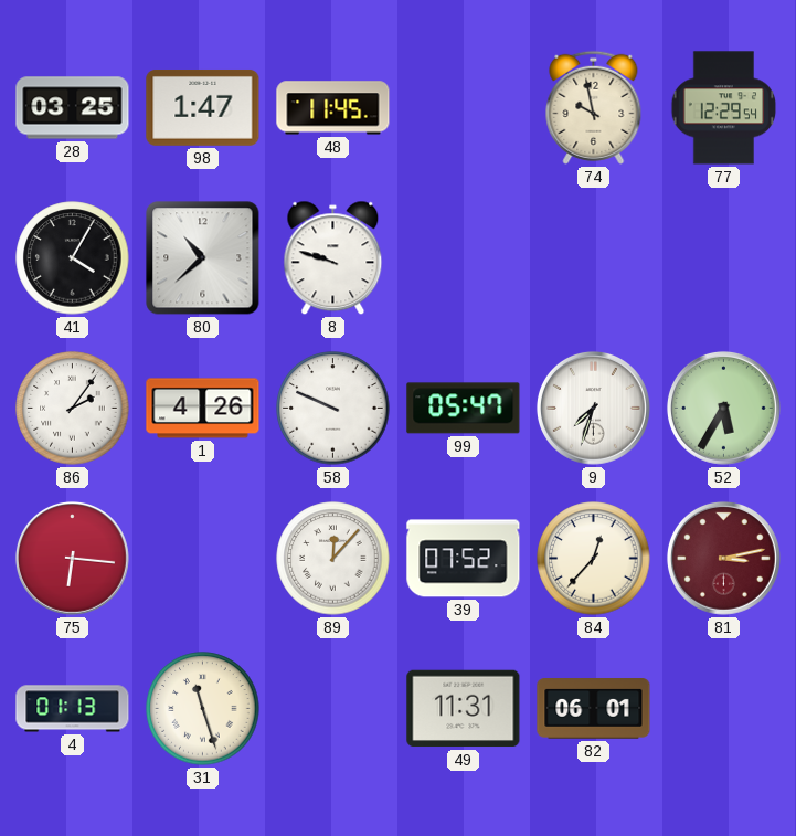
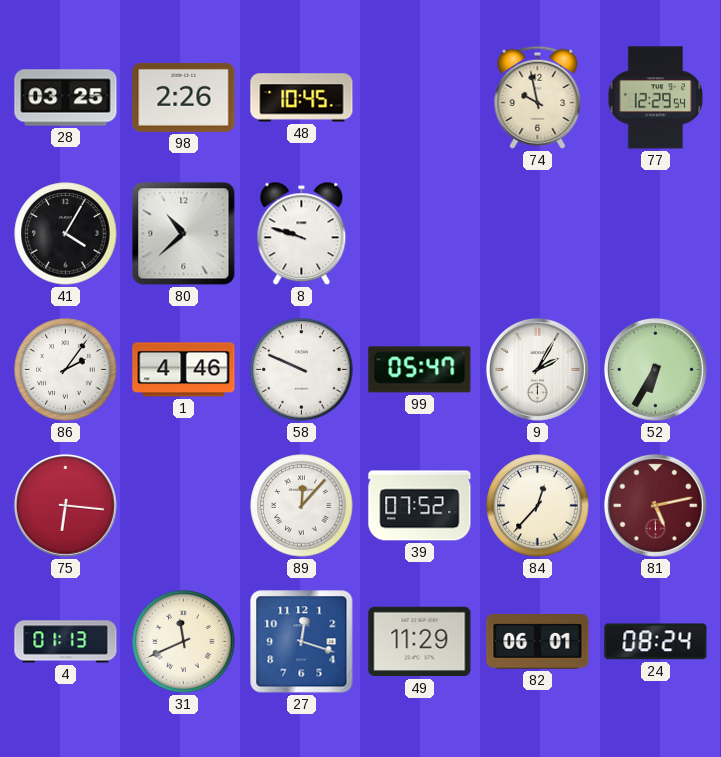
98: 1:47 -> 2:26 (184, 97)
48: 11:45 -> 10:45 (302, 98)
1: 4:26 -> 4:46 (184, 370)
9: 7:33 -> 2:05 (537, 369)
52: 5:35 -> 6:35 (655, 369)
81: 3:13 -> 5:13 (655, 505)
31: 11:27 -> 11:41 (184, 642)
27: none -> 12:18 (302, 642)
49: 11:31 -> 11:29 (420, 642)
24: none -> 08:24 (656, 642)
